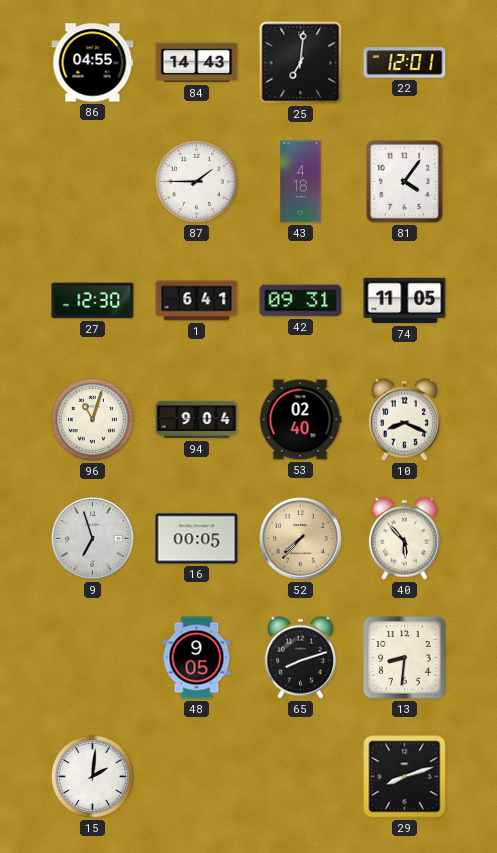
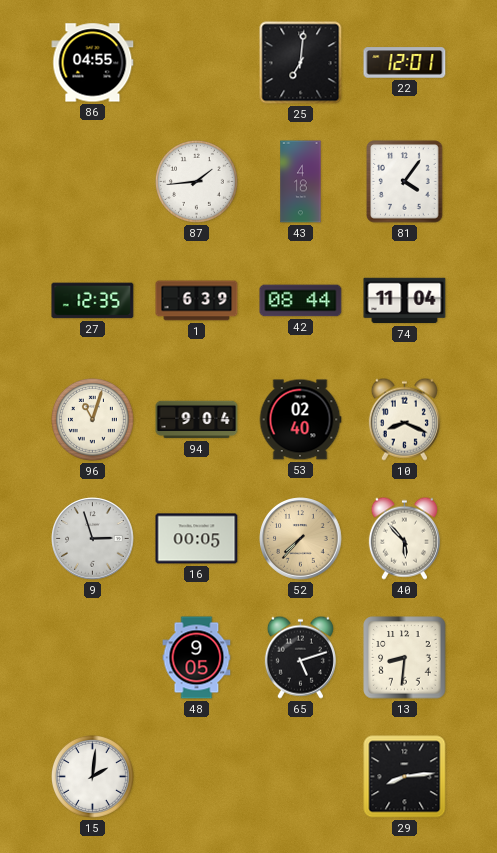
84: 14:43 -> none (197, 63)
87: 1:45 -> 1:44 (196, 181)
27: 12:30 -> 12:35 (93, 301)
1: 6:41 -> 6:39 (197, 301)
42: 09:31 -> 08:44 (301, 301)
74: 11:05 -> 11:04 (405, 301)
9: 6:57 -> 2:57 (93, 539)
65: 8:12 -> 5:12 (300, 657)
29: 8:12 -> 8:14 (405, 777)
